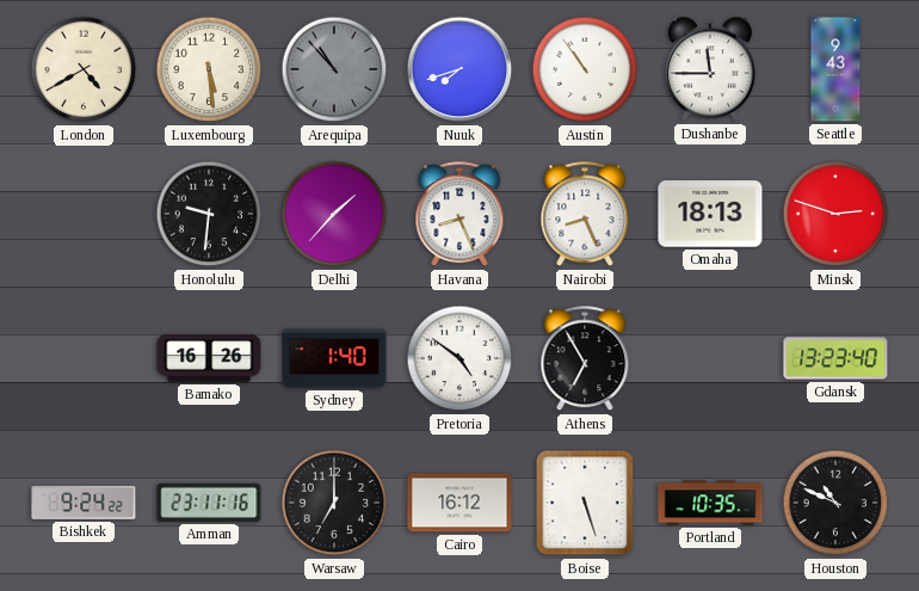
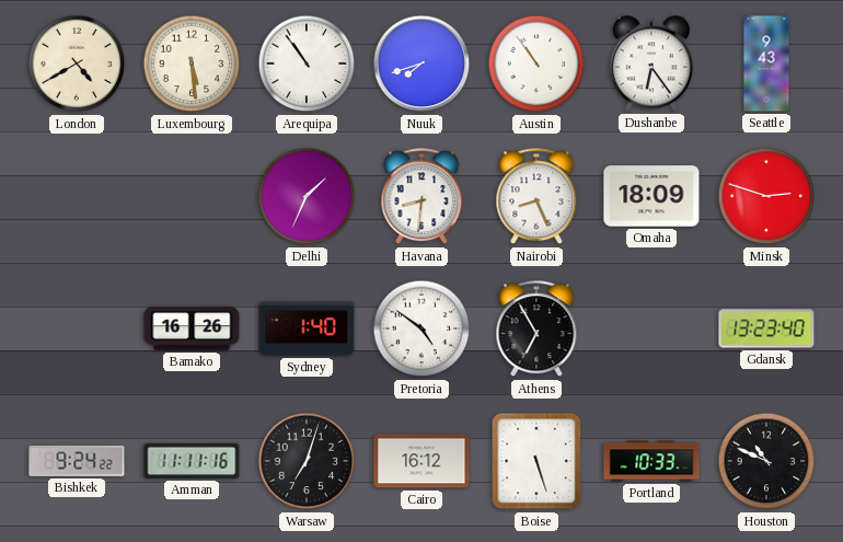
Arequipa: 10:53 -> 10:54 (307, 64)
Arequipa dial: grey -> white (307, 64)
Dushanbe: 11:45 -> 6:24 (651, 64)
Honolulu: 9:31 -> none (209, 214)
Delhi: 1:37 -> 1:34 (307, 196)
Havana: 8:26 -> 8:31 (422, 197)
Omaha: 18:13 -> 18:09 (651, 196)
Amman: 23:11 -> 11:11 (192, 461)
Warsaw: 7:00 -> 7:03 (307, 461)
Portland: 10:35 -> 10:33 (651, 461)
